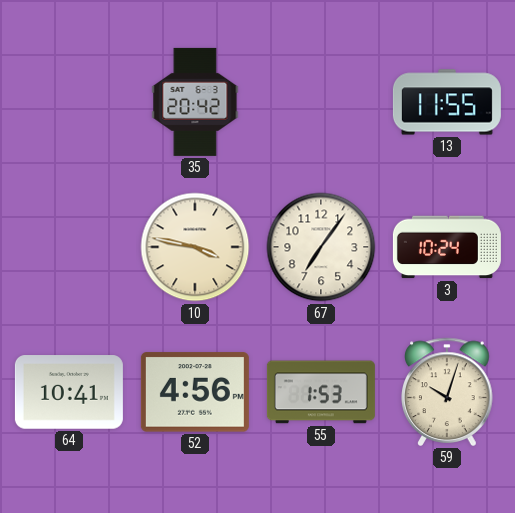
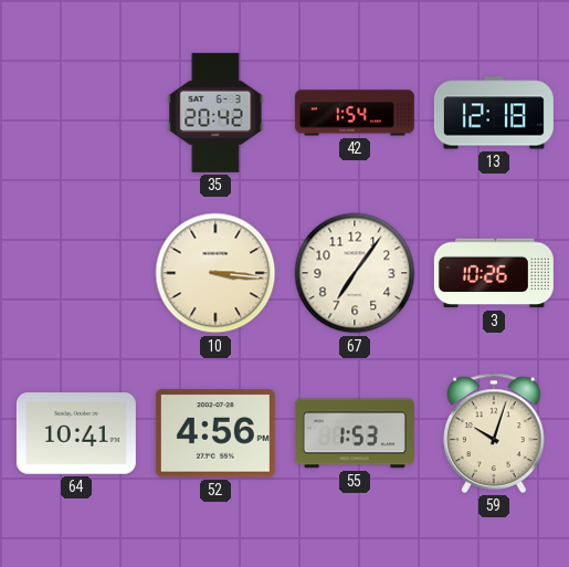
42: none -> 1:54 (355, 113)
13: 11:55 -> 12:18 (494, 113)
10: 3:47 -> 3:16 (215, 273)
3: 10:24 -> 10:26 (494, 273)
